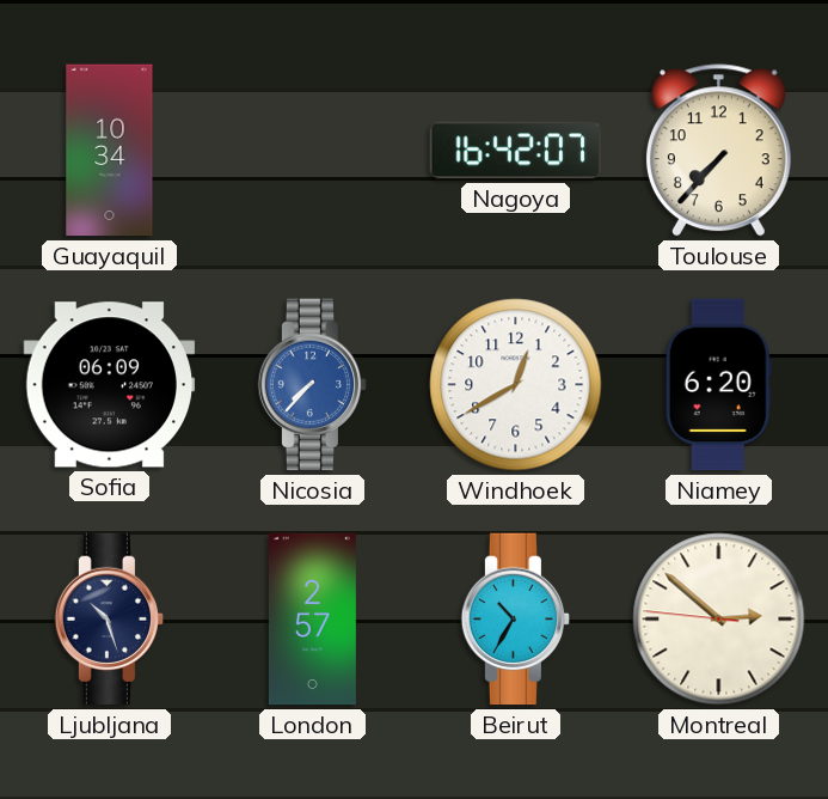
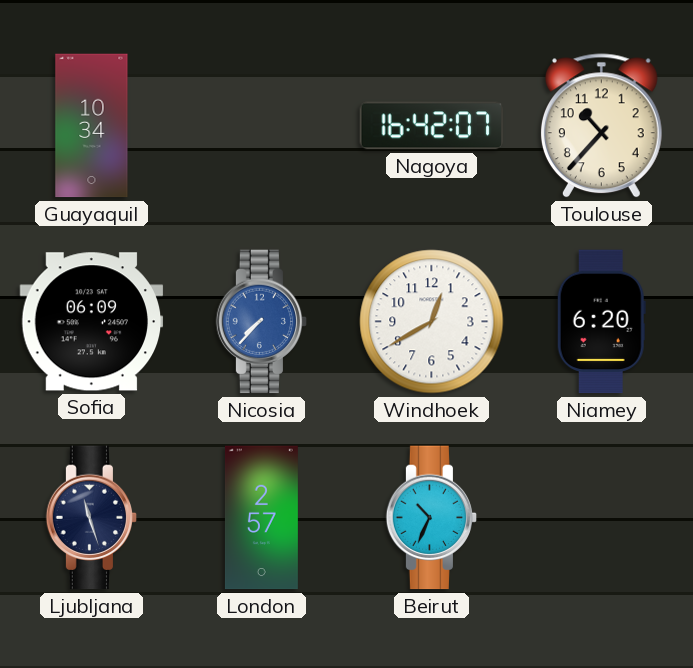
Toulouse: 7:37 -> 10:37 (601, 126)
Ljubljana: 10:27 -> 11:27 (92, 518)
Beirut: 10:35 -> 10:34 (432, 518)
Montreal: 2:51 -> none (719, 620)
